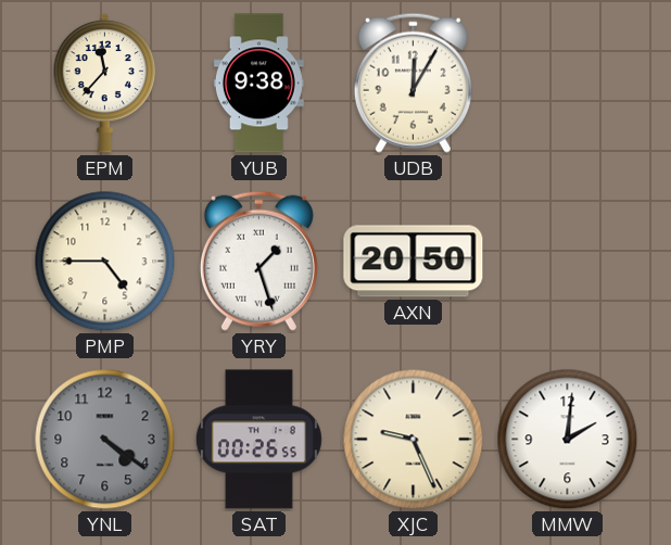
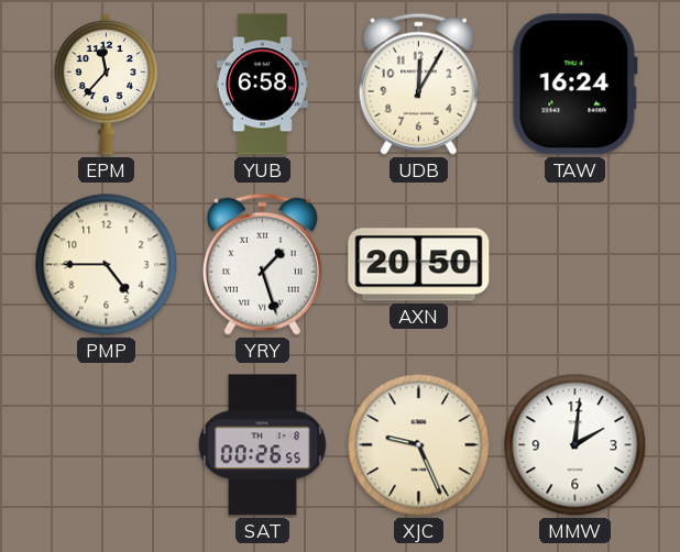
YUB: 9:38 -> 6:58 (262, 85)
TAW: none -> 16:24 (574, 85)
YNL: 4:21 -> none (105, 440)
